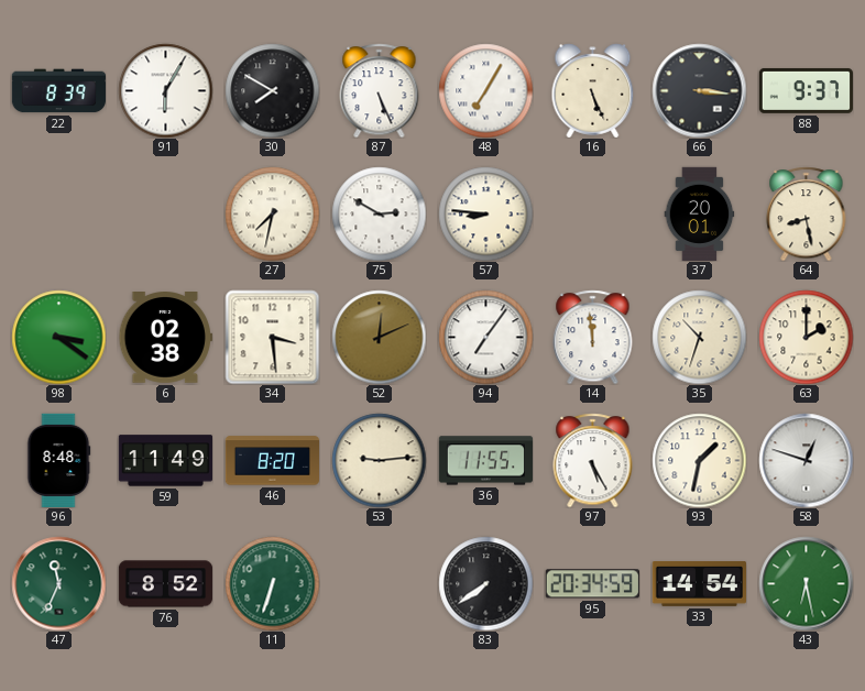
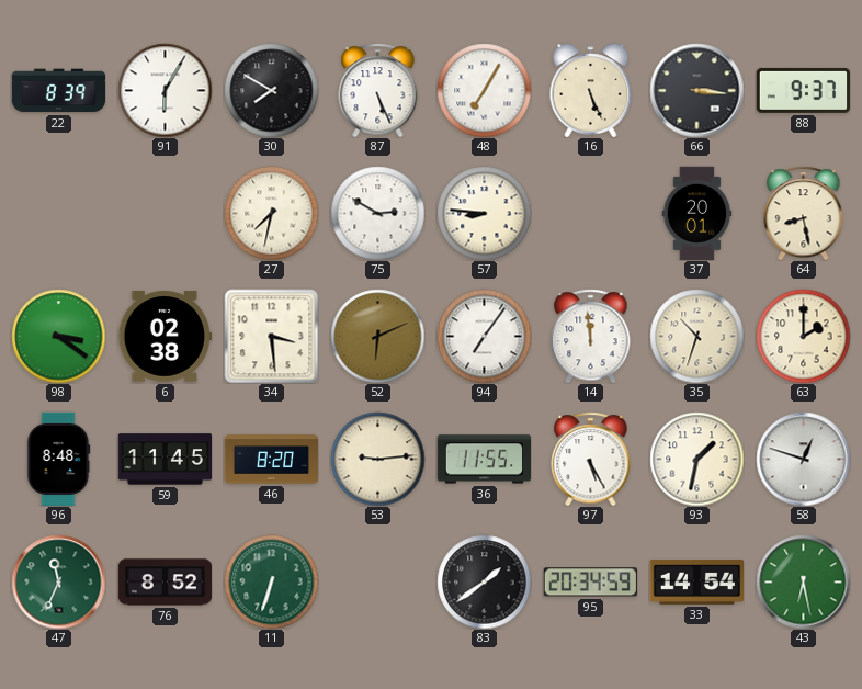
52: 12:11 -> 6:11 (377, 336)
59: 11:49 -> 11:45 (165, 460)
83: 7:39 -> 1:39 (484, 581)
